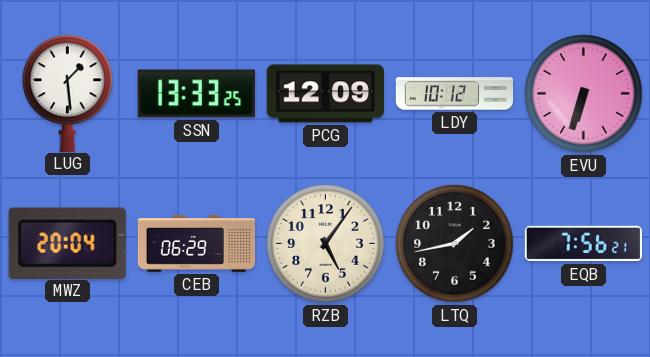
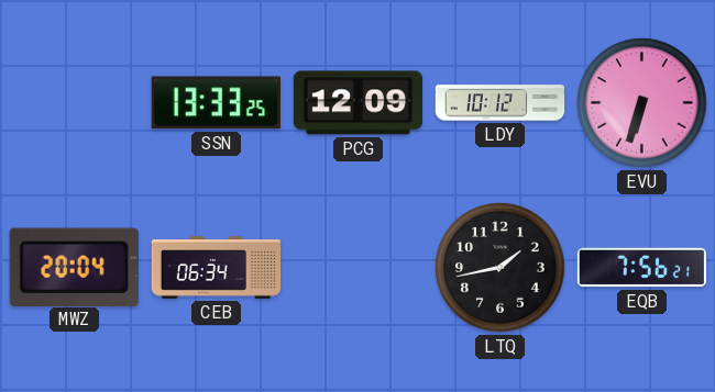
LUG: 1:29 -> none (68, 93)
CEB: 06:29 -> 06:34 (217, 268)
RZB: 5:06 -> none (326, 244)
